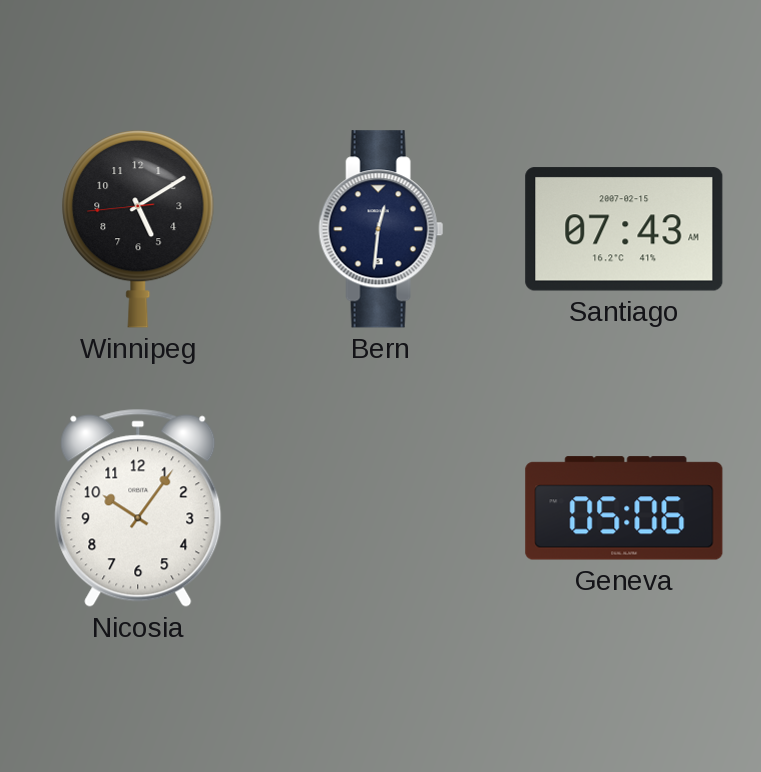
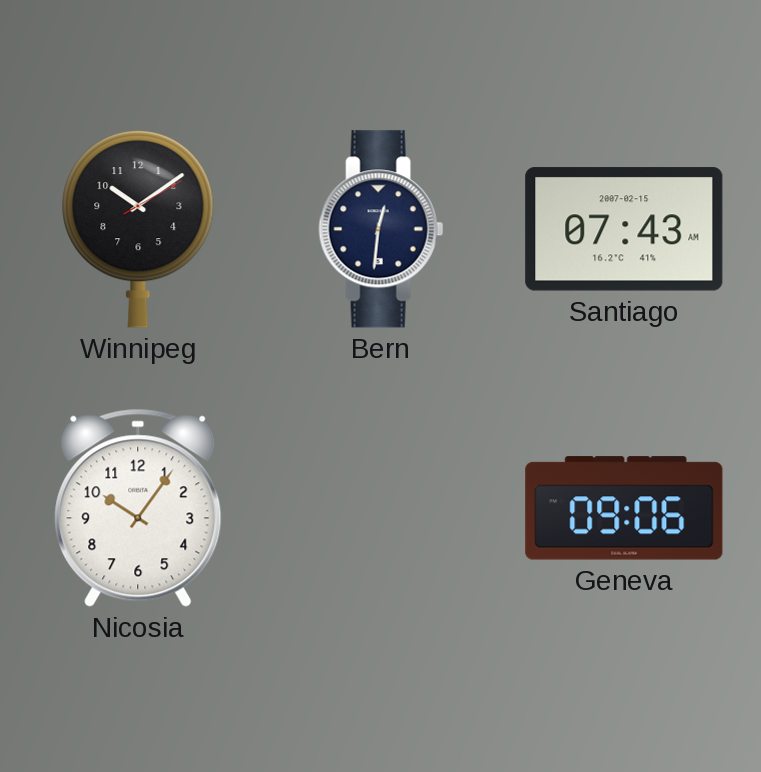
Winnipeg: 5:09 -> 10:09 (138, 229)
Geneva: 05:06 -> 09:06 (624, 508)
